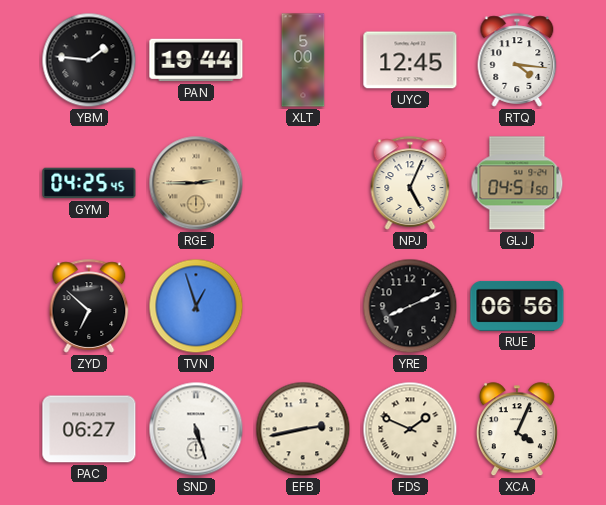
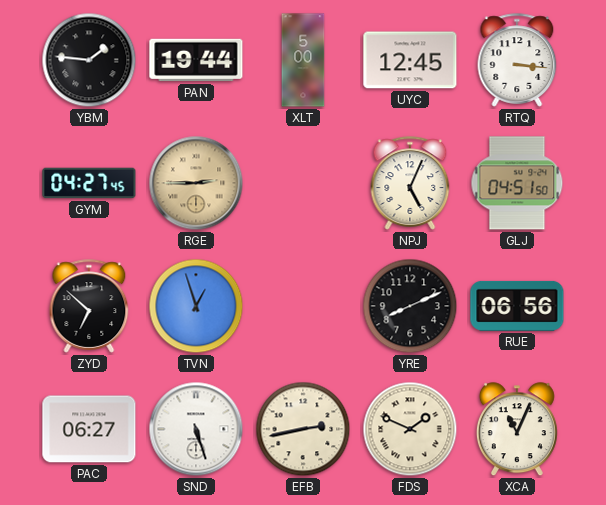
RTQ: 4:16 -> 3:16 (517, 60)
GYM: 04:25 -> 04:27 (89, 183)
XCA: 4:04 -> 11:04 (517, 430)
